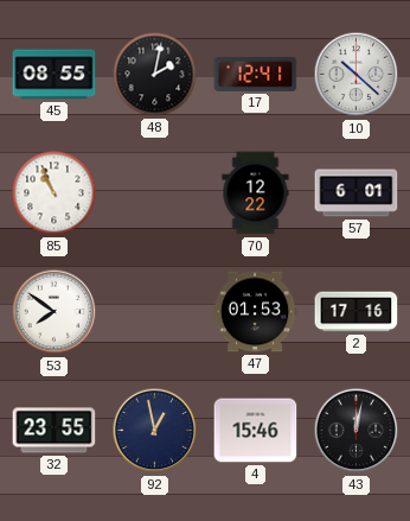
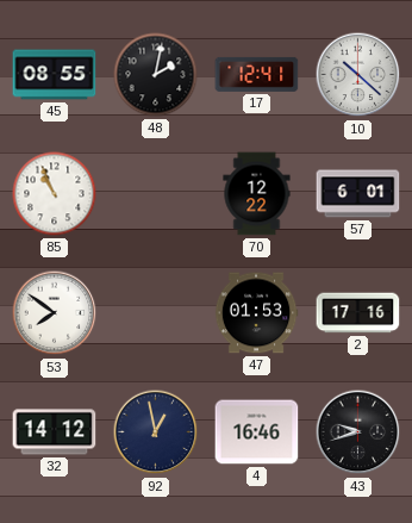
32: 23:55 -> 14:12 (55, 432)
4: 15:46 -> 16:46 (257, 432)
43: 12:02 -> 9:42 (358, 432)
